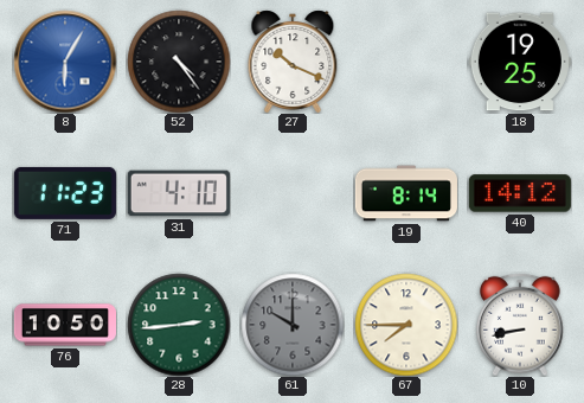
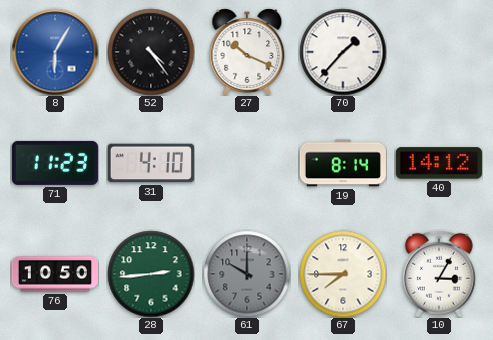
70: none -> 1:37 (343, 52)
18: 19:25 -> none (520, 62)
10: 8:43 -> 3:05 (439, 274)
